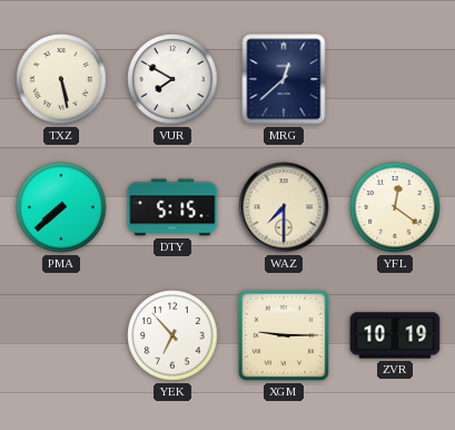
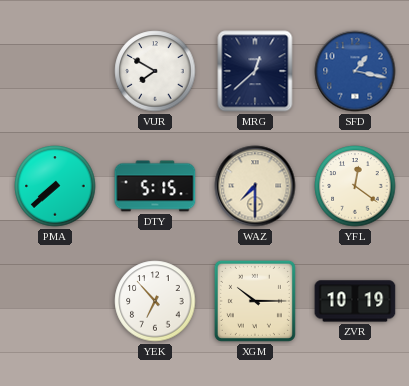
TXZ: 5:28 -> none (61, 79)
SFD: none -> 1:17 (355, 71)
XGM: 9:15 -> 10:15 (255, 301)
